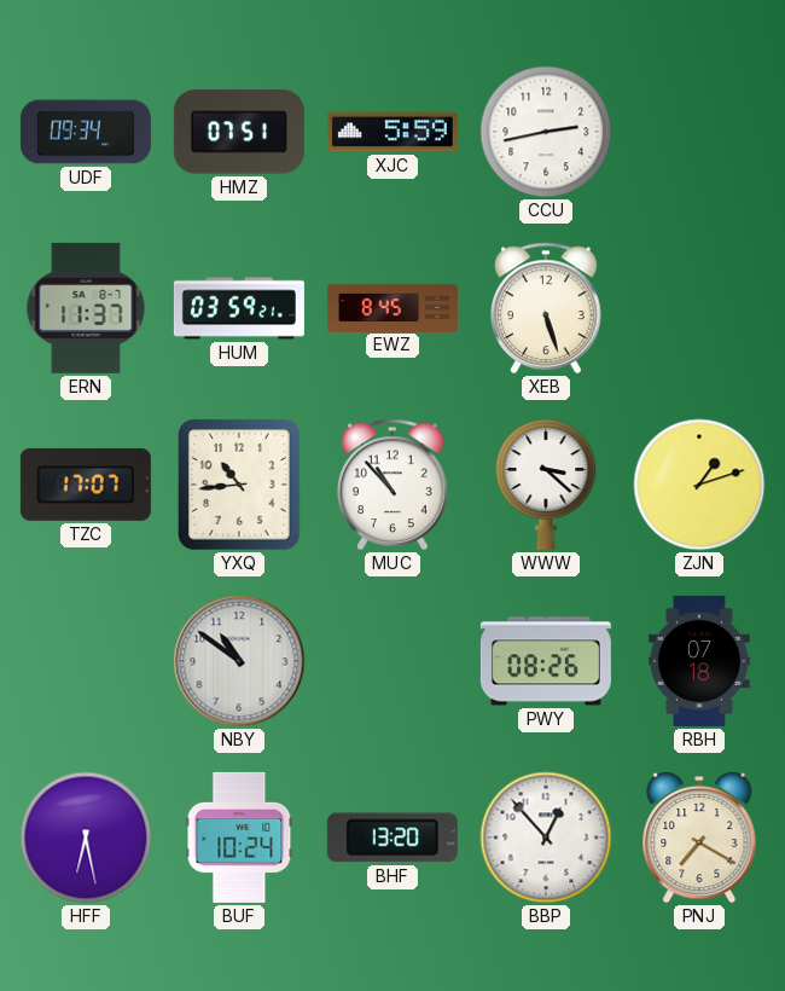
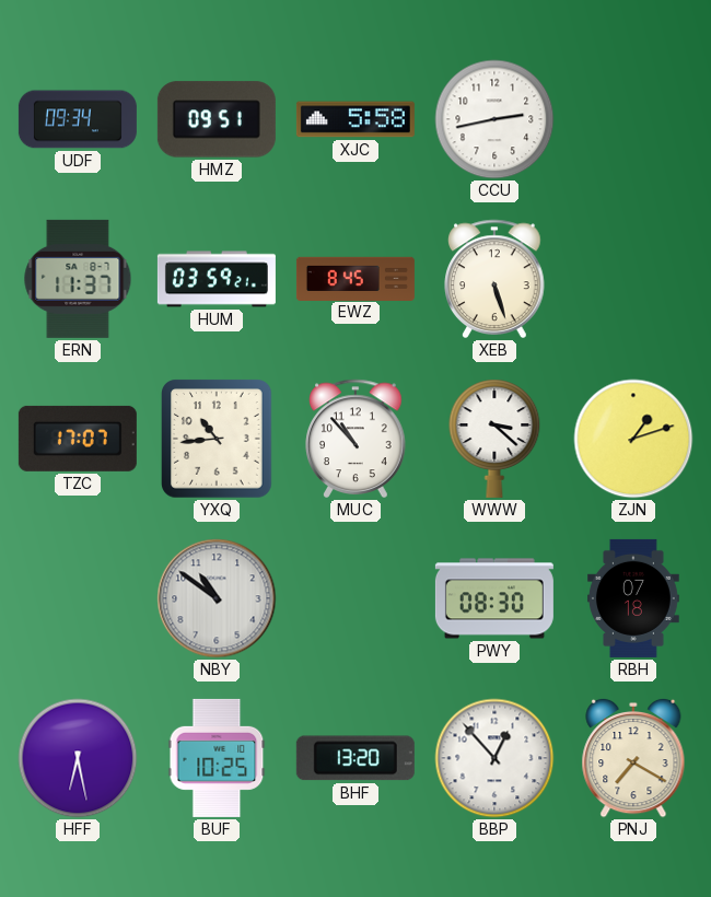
HMZ: 07:51 -> 09:51 (217, 119)
XJC: 5:59 -> 5:58 (355, 119)
PWY: 08:26 -> 08:30 (494, 598)
BUF: 10:24 -> 10:25 (217, 758)
